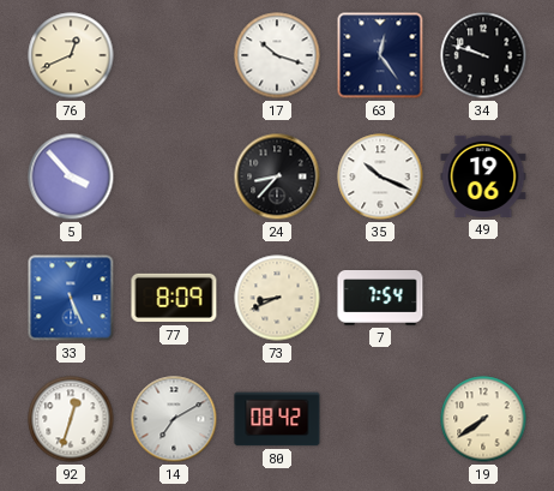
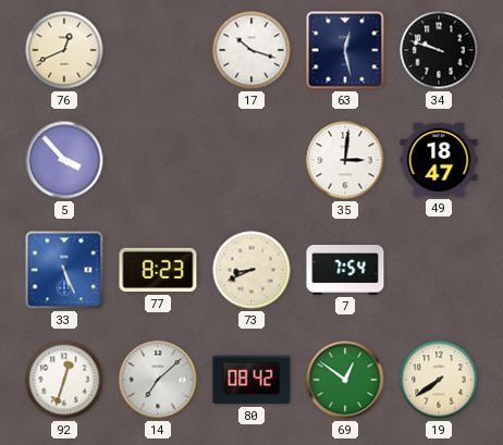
63: 12:24 -> 12:28 (345, 50)
24: 8:37 -> none (277, 176)
35: 10:19 -> 3:01 (345, 160)
49: 19:06 -> 18:47 (439, 160)
77: 8:09 -> 8:23 (158, 270)
14: 7:10 -> 7:08 (158, 380)
69: none -> 12:51 (345, 380)
